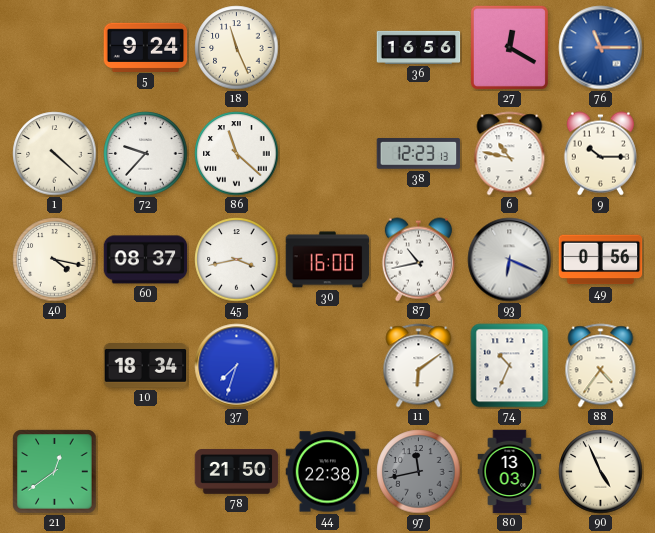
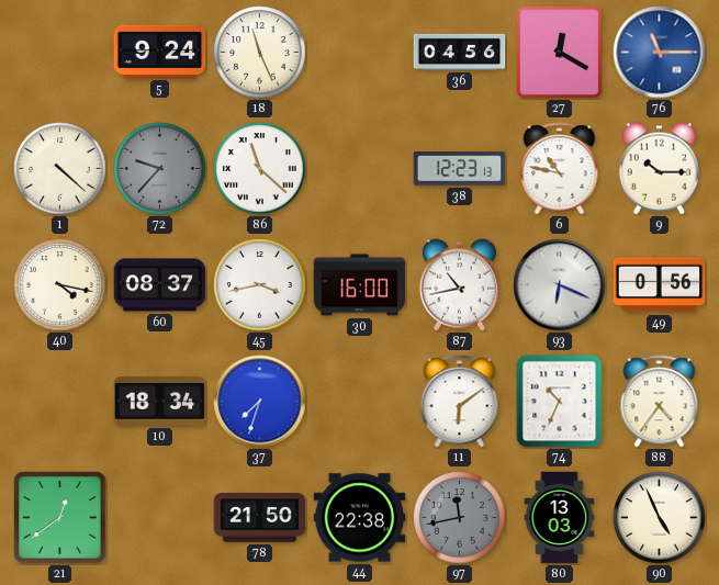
36: 16:56 -> 04:56 (460, 52)
72 dial: white -> grey (160, 169)
